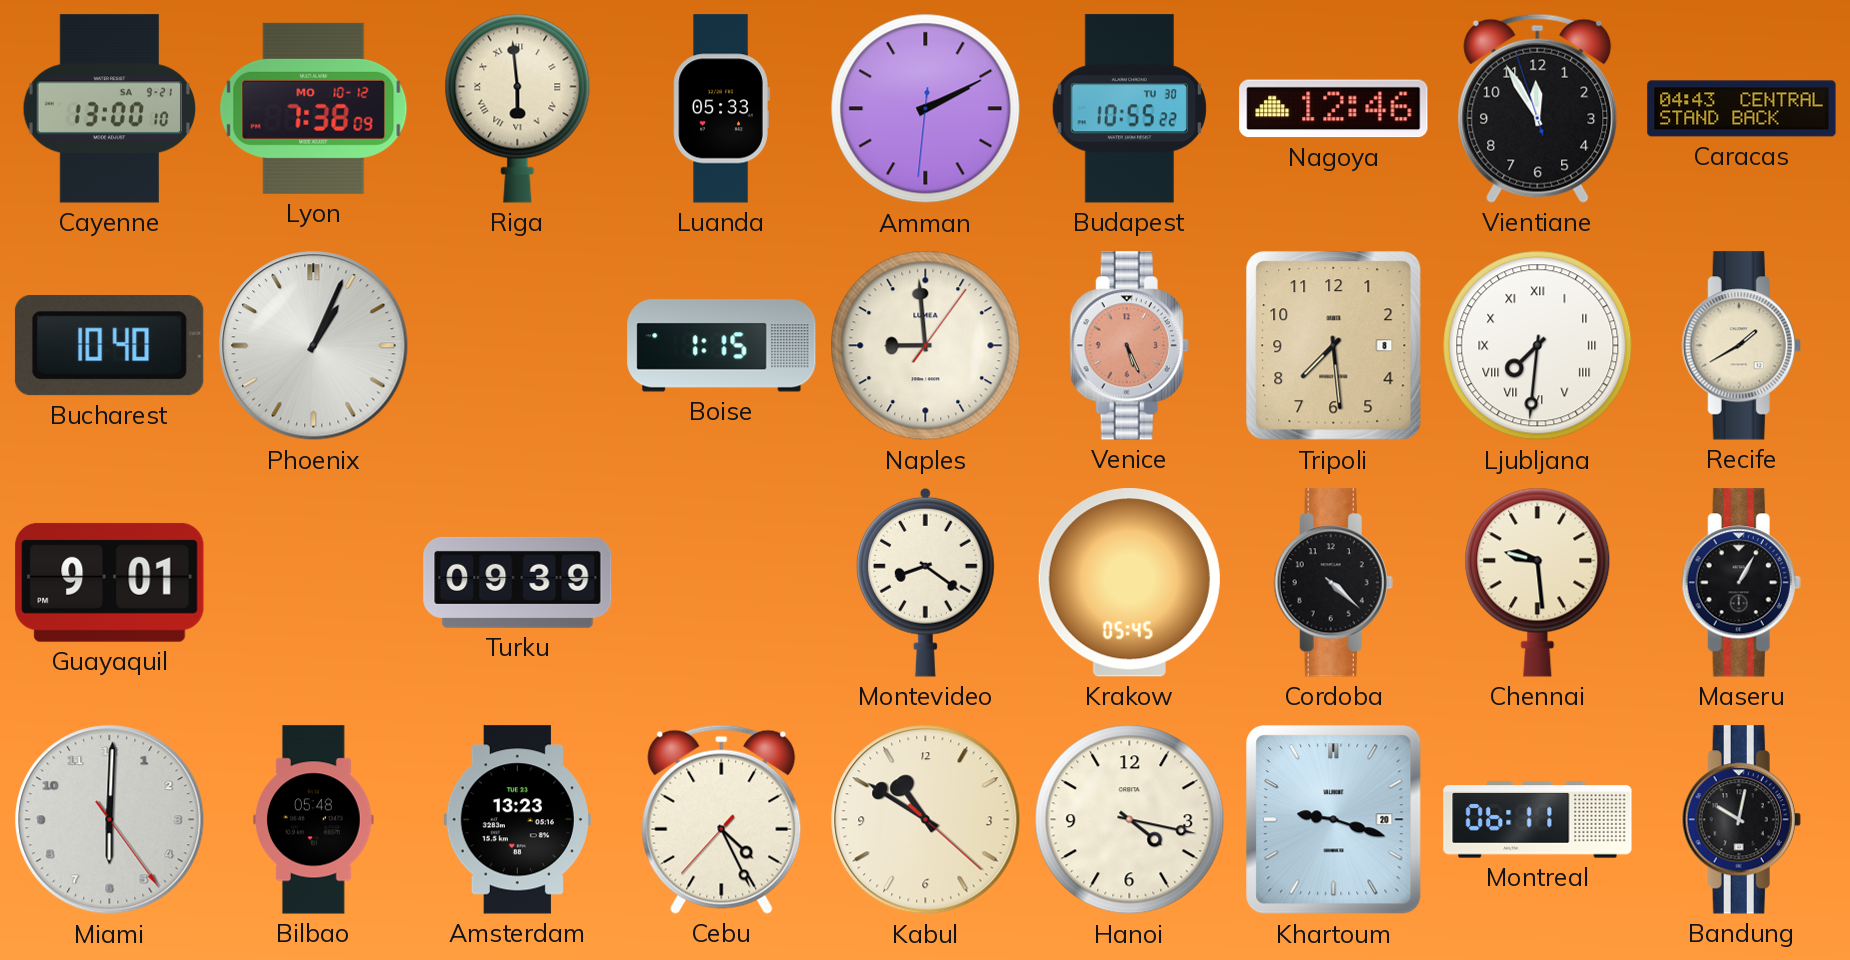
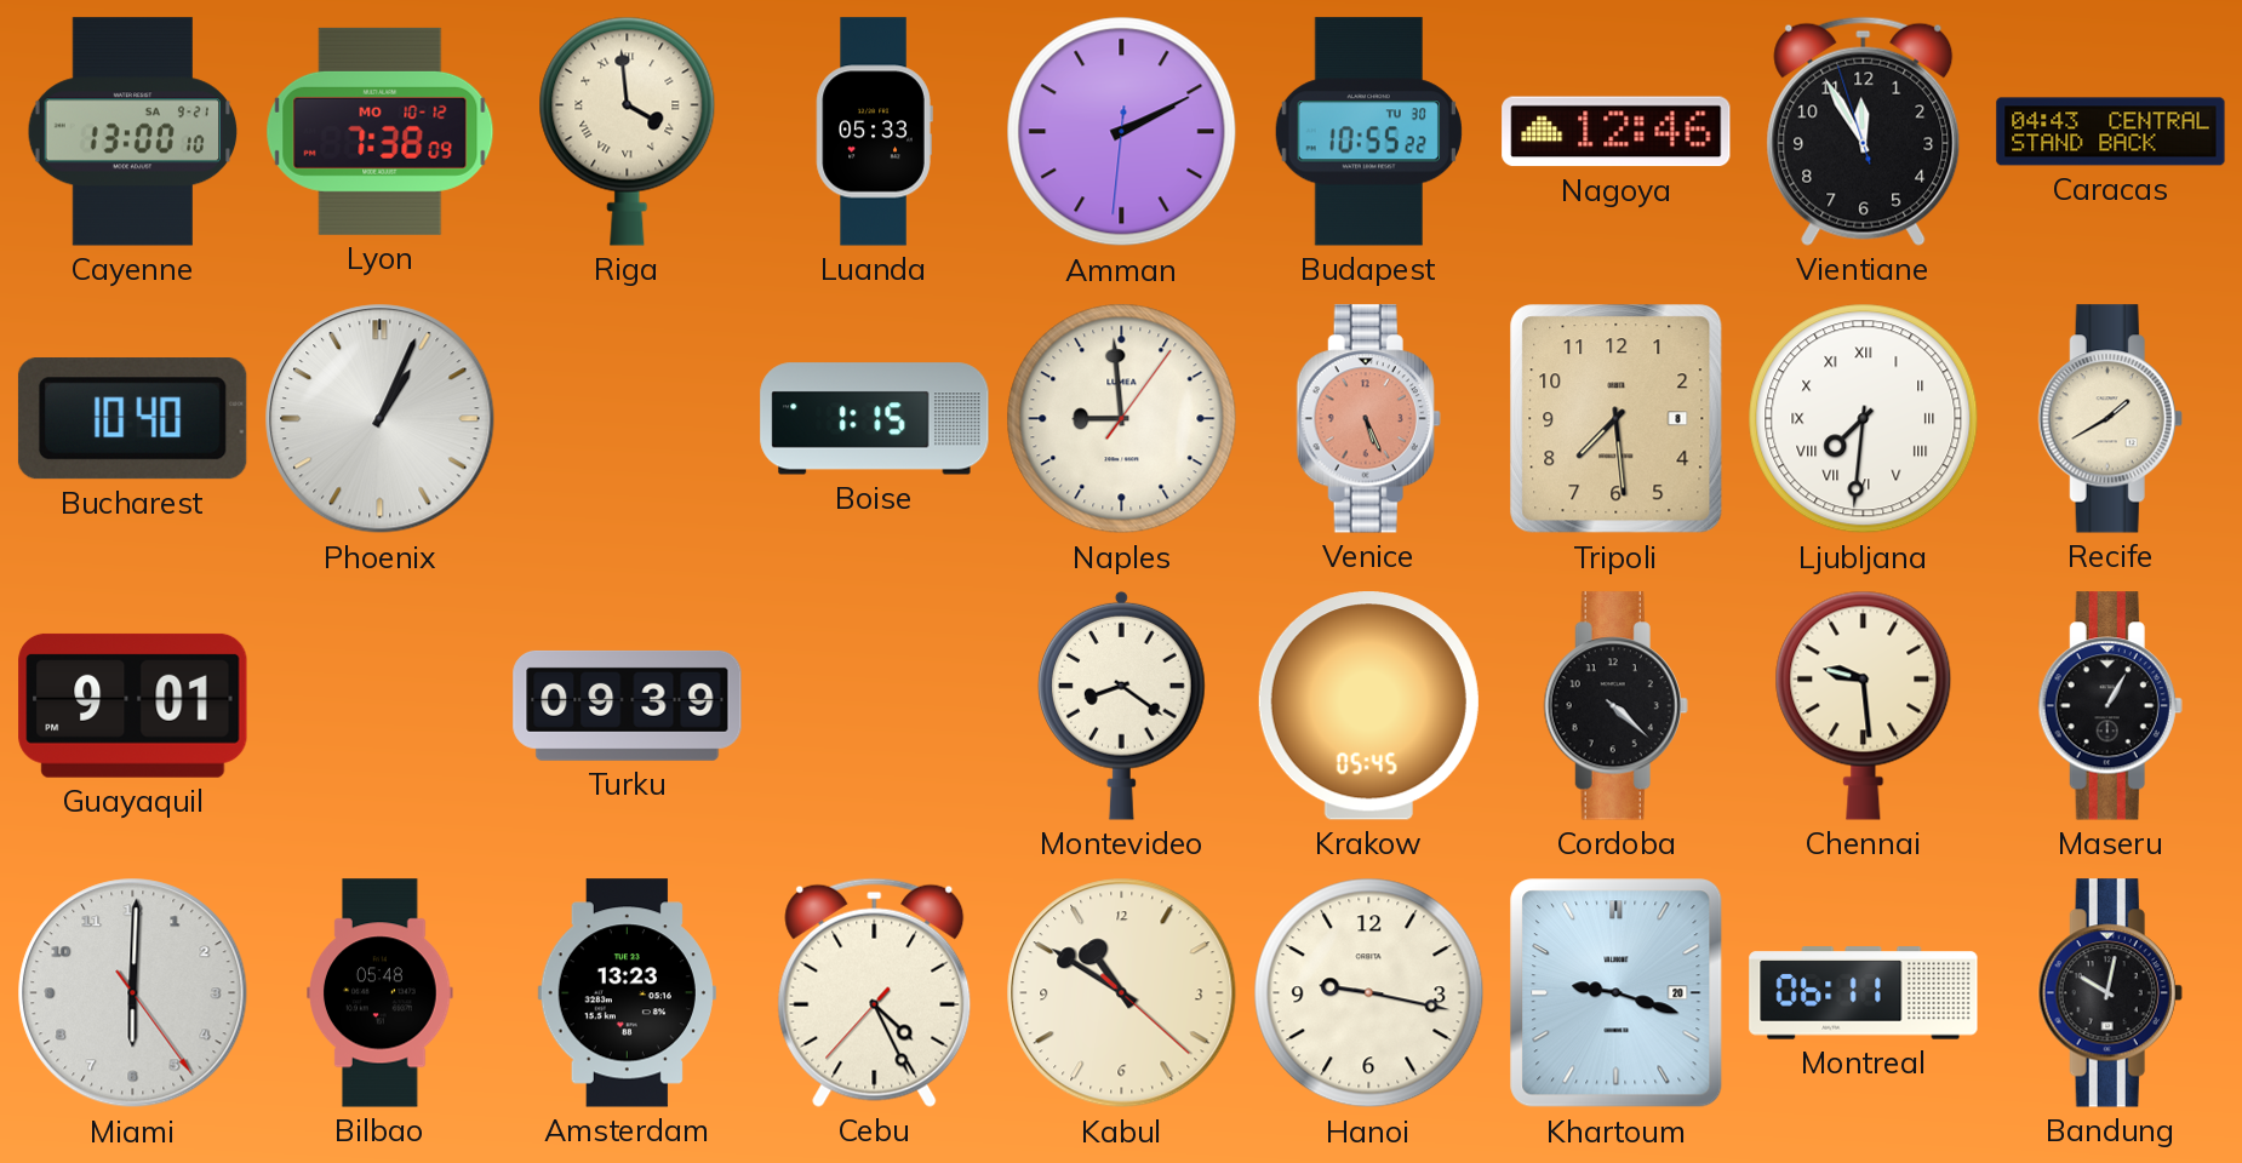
Riga: 5:59 -> 3:59 (628, 131)
Hanoi: 4:17 -> 9:17 (1369, 993)
